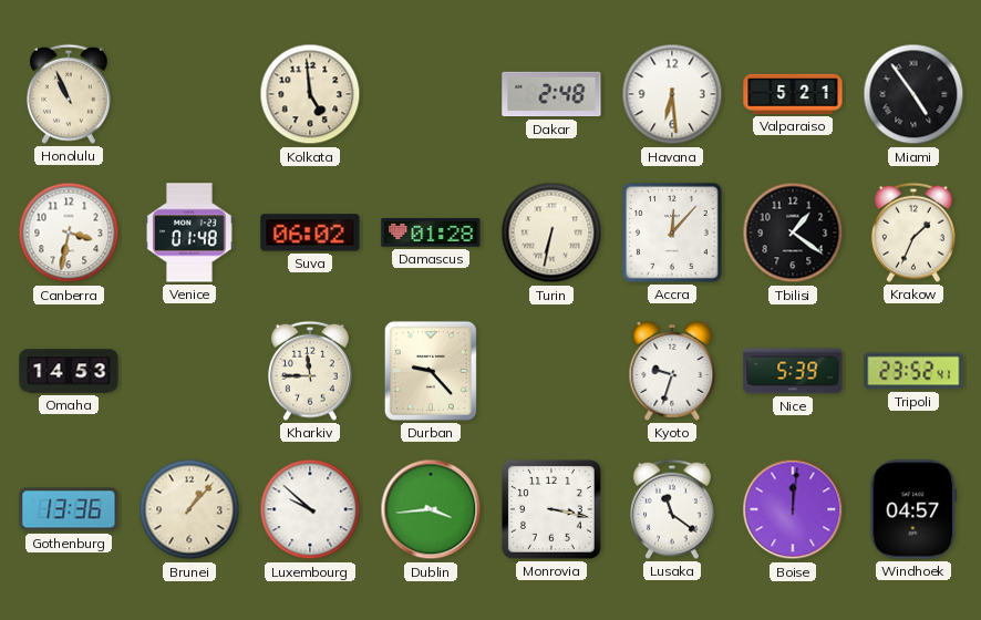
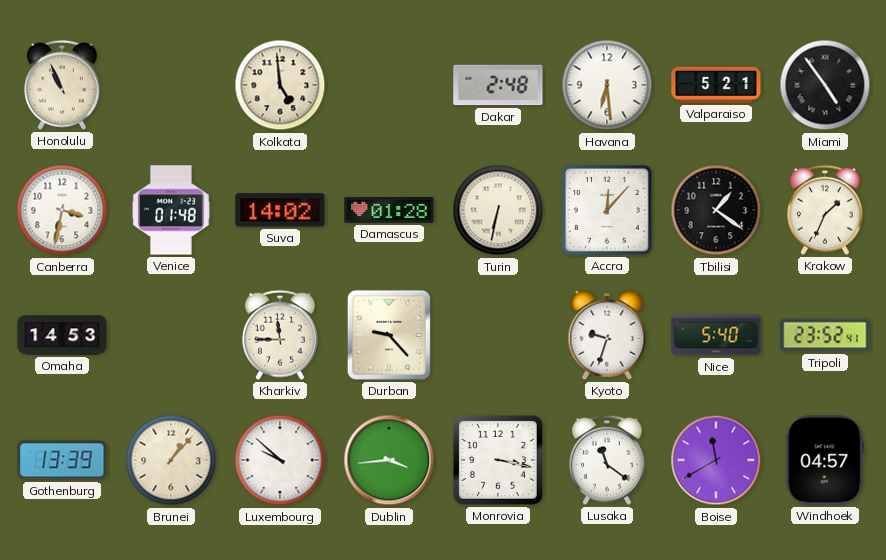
Suva: 06:02 -> 14:02 (280, 210)
Nice: 5:39 -> 5:40 (716, 335)
Gothenburg: 13:36 -> 13:39 (62, 460)
Boise: 12:01 -> 11:40 (716, 460)
